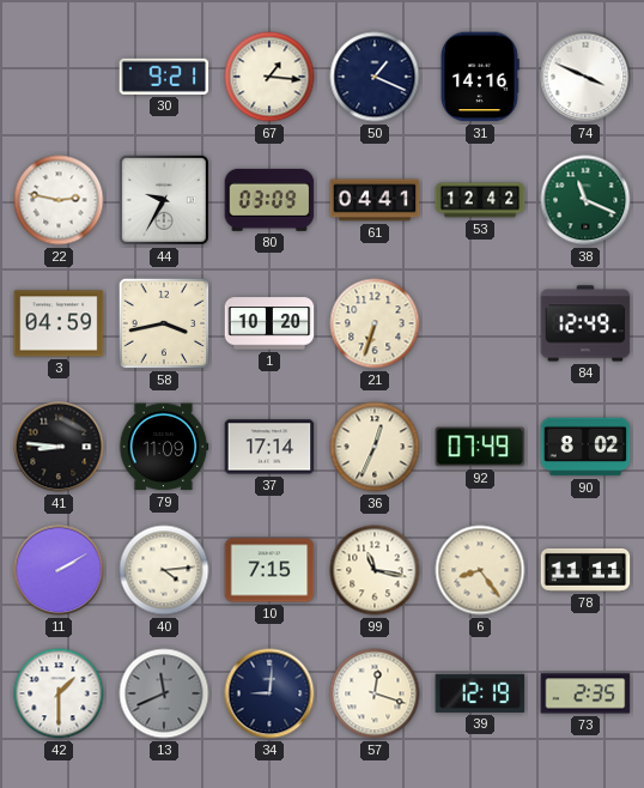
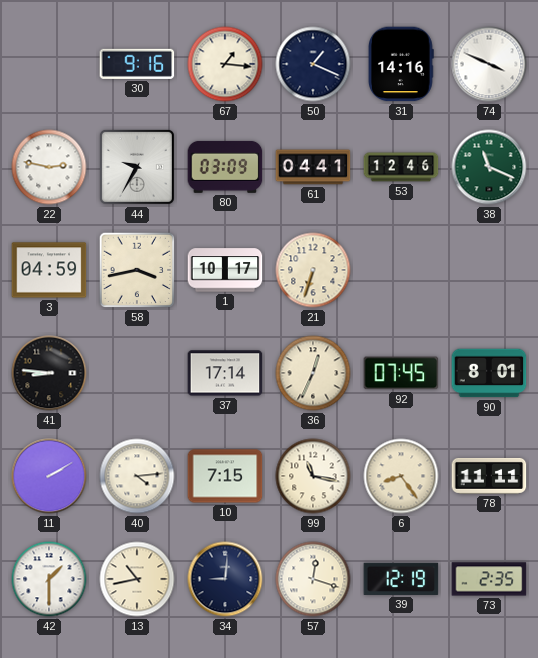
30: 9:21 -> 9:16 (137, 64)
53: 12:42 -> 12:46 (401, 167)
1: 10:20 -> 10:17 (225, 270)
84: 12:49 -> none (585, 323)
79: 11:09 -> none (164, 447)
92: 07:49 -> 07:45 (401, 373)
90: 8:02 -> 8:01 (489, 373)
13: 11:41 -> 10:43 (137, 579)
13 dial: grey -> cream (137, 579)
